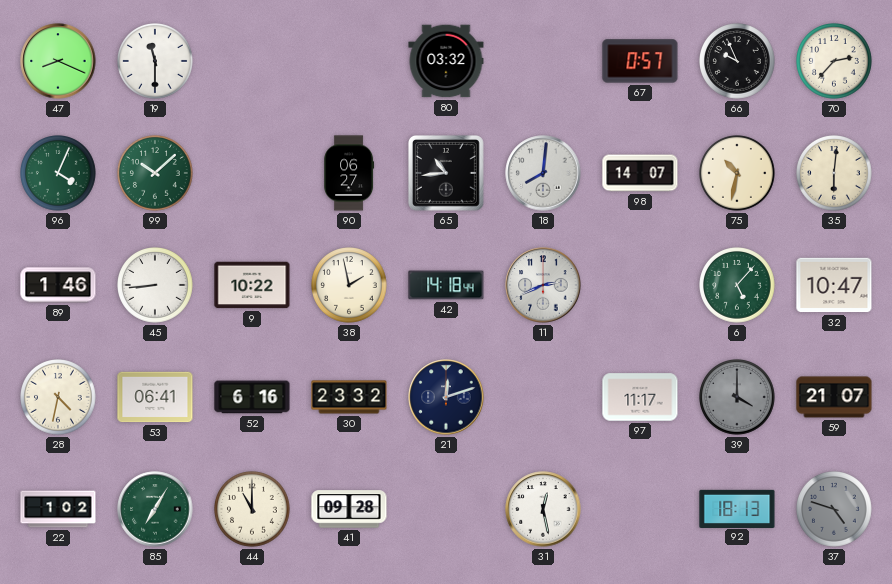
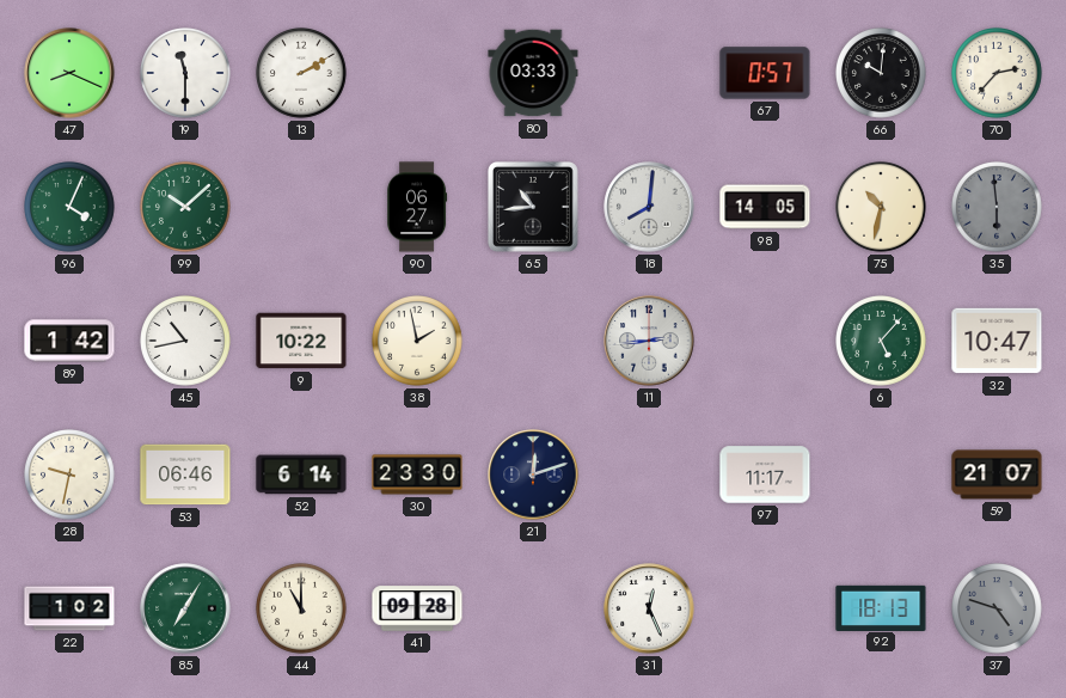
13: none -> 2:10 (302, 74)
80: 03:32 -> 03:33 (533, 73)
66: 9:56 -> 10:01 (882, 74)
98: 14:07 -> 14:05 (765, 207)
35: 6:01 -> 5:59 (998, 208)
35 dial: cream -> grey (998, 208)
89: 1:46 -> 1:42 (69, 341)
45: 8:44 -> 10:43 (186, 342)
42: 14:18 -> none (446, 285)
11: 2:41 -> 2:44 (649, 341)
28: 4:32 -> 9:32 (71, 476)
53: 06:41 -> 06:46 (185, 474)
52: 6:16 -> 6:14 (301, 474)
30: 23:32 -> 23:30 (417, 474)
39: 4:00 -> none (738, 398)
31: 12:28 -> 12:26 (649, 608)
